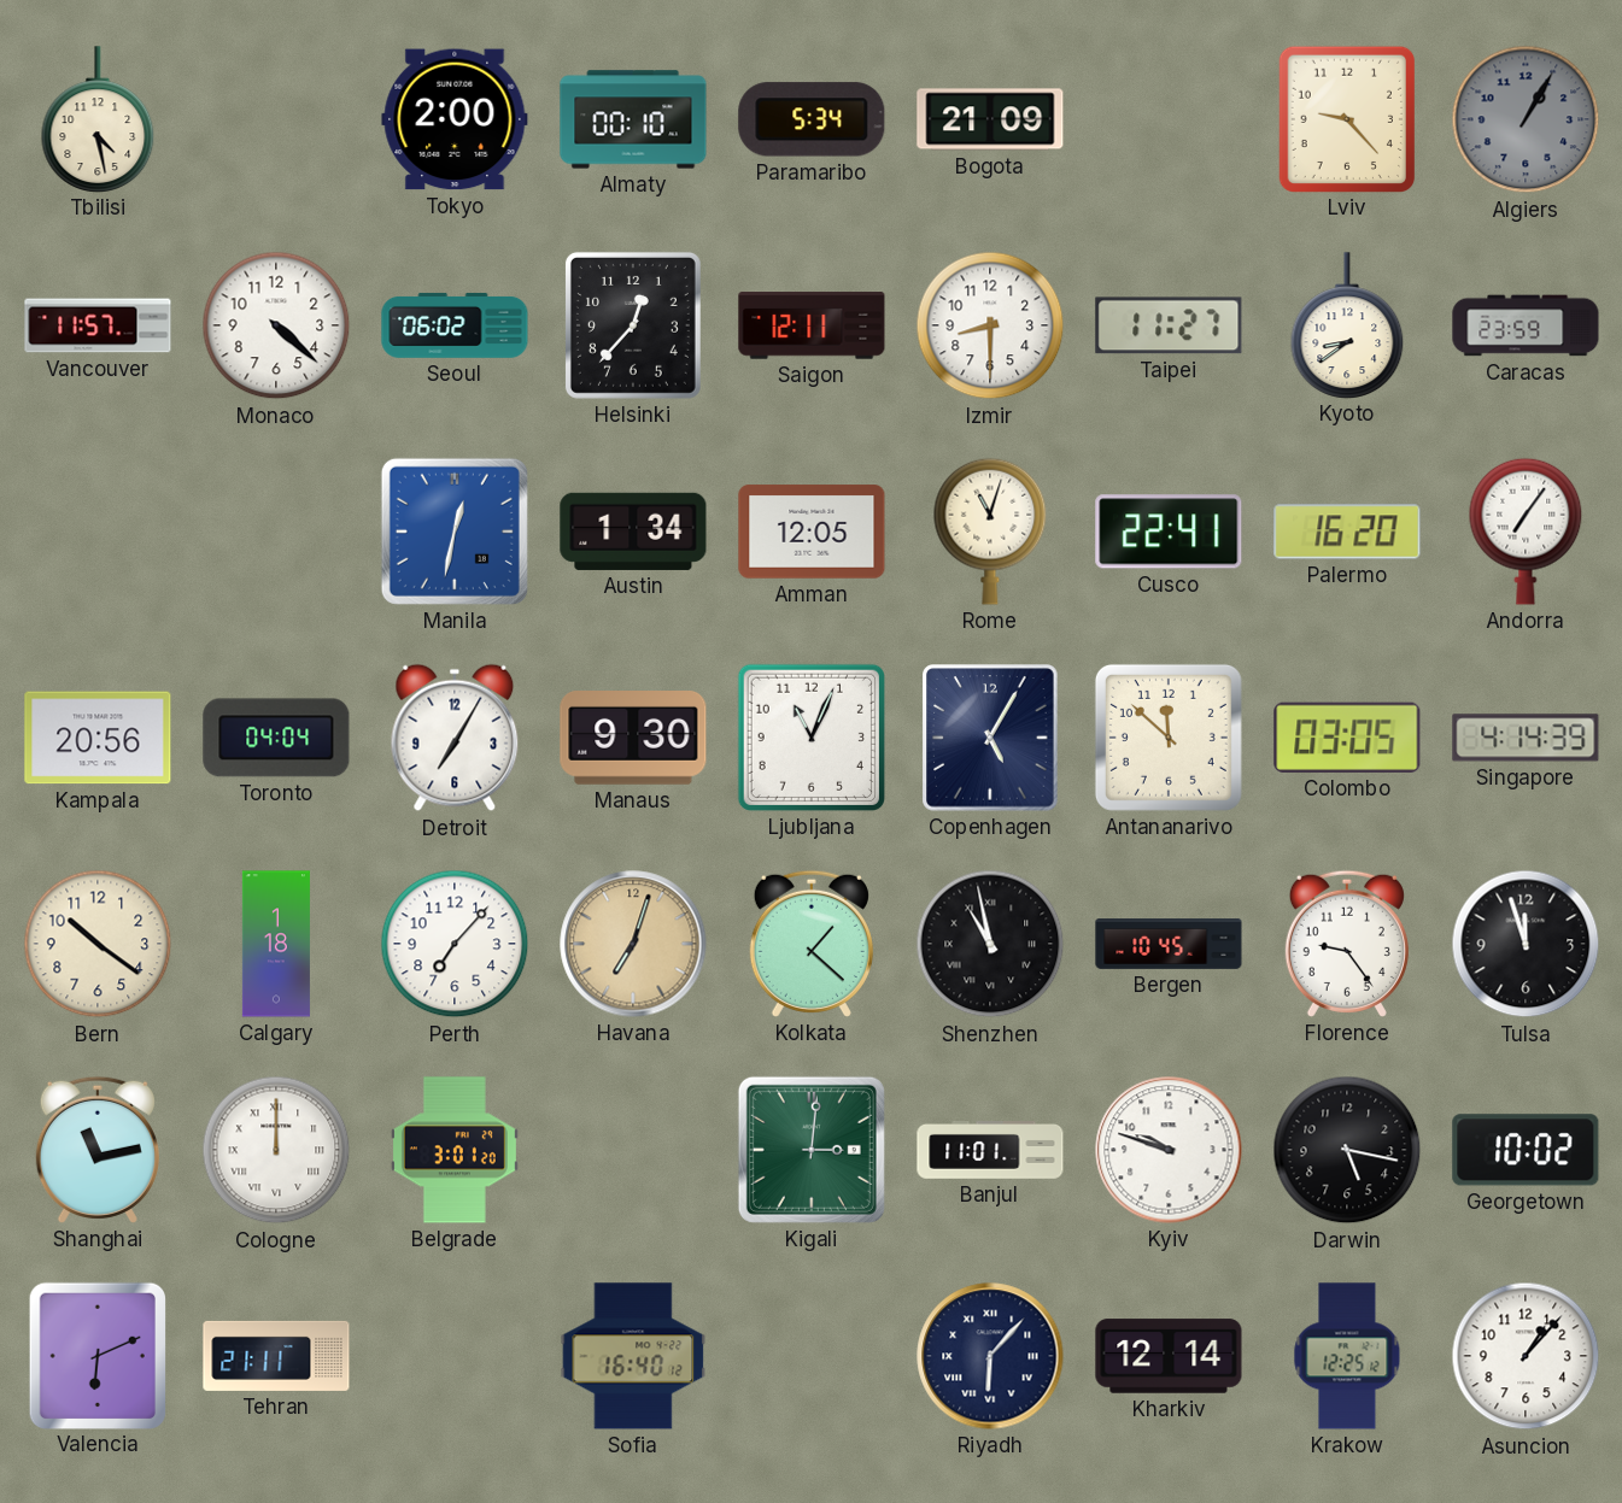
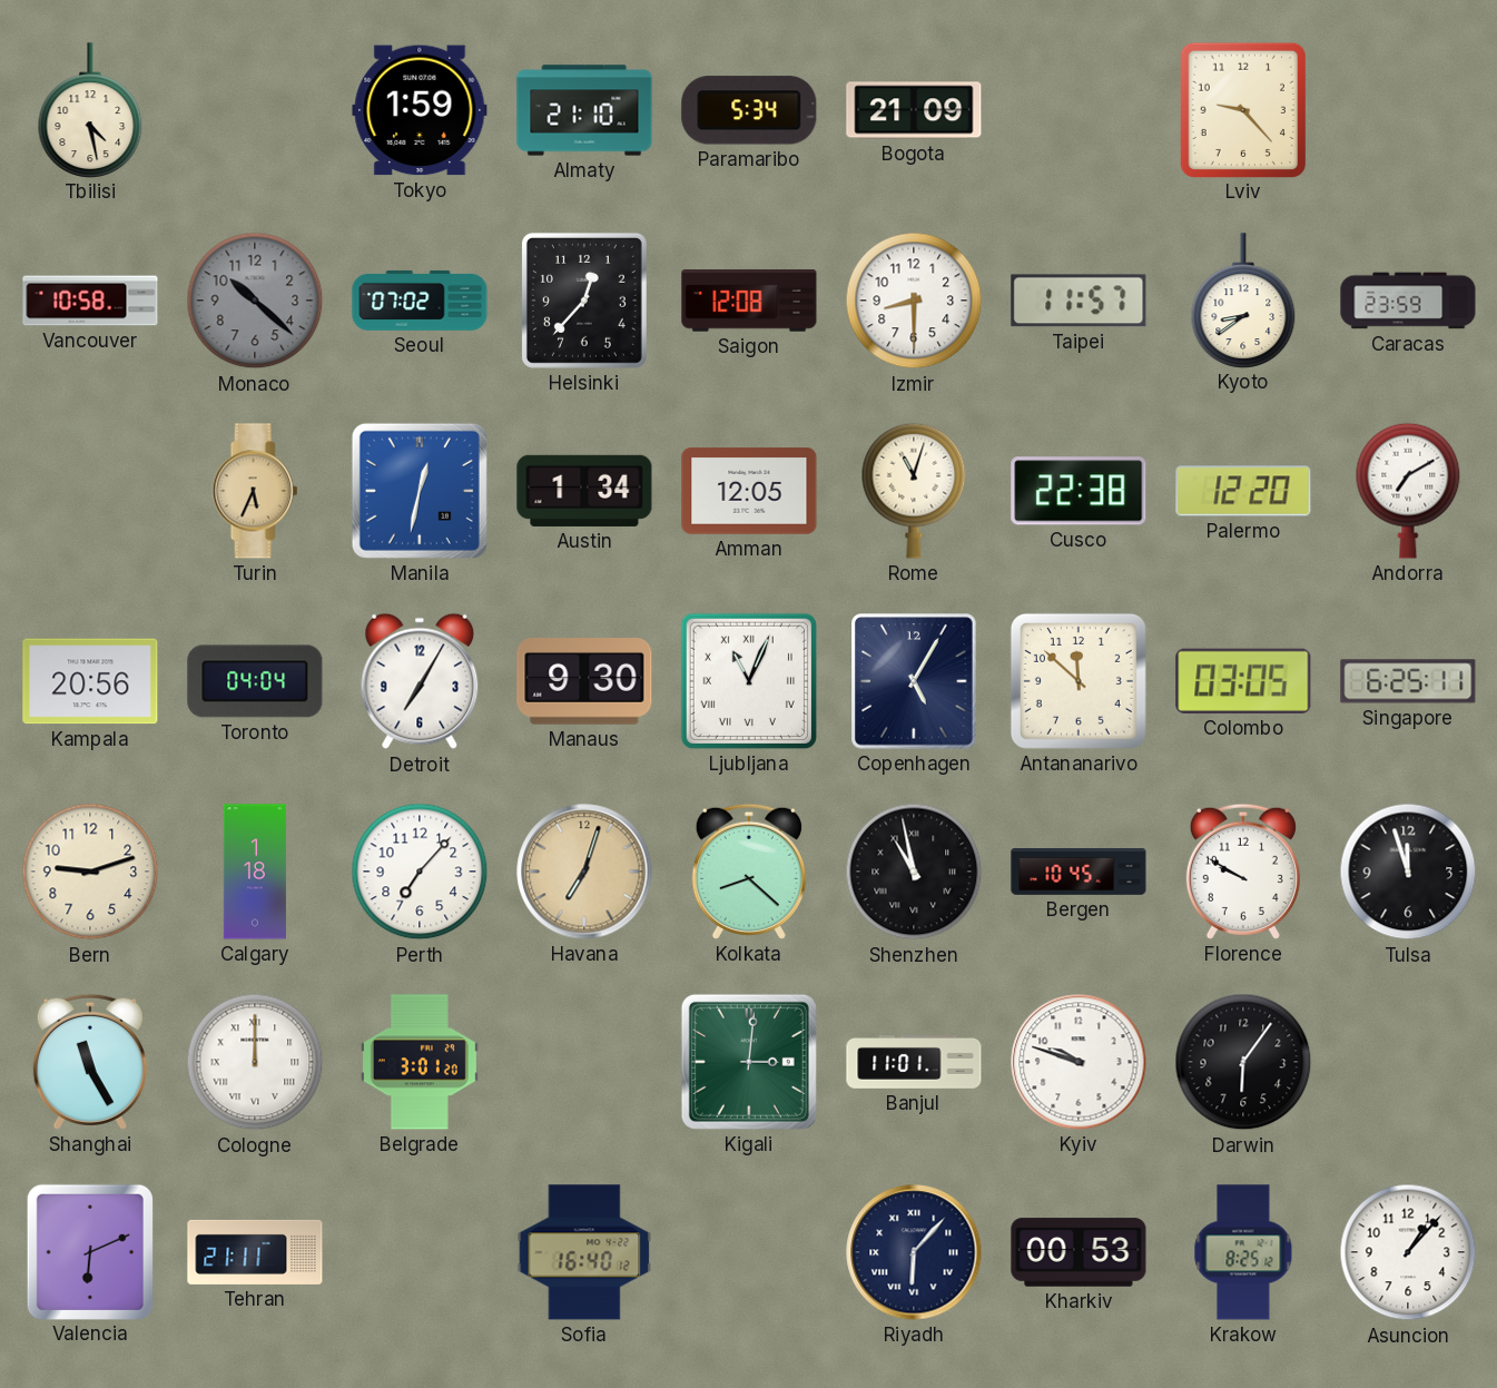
Tokyo: 2:00 -> 1:59 (420, 110)
Almaty: 00:10 -> 21:10 (584, 110)
Algiers: 1:05 -> none (1526, 119)
Vancouver: 11:57 -> 10:58 (90, 301)
Monaco: 4:22 -> 10:22 (255, 301)
Monaco dial: white -> grey (255, 301)
Seoul: 06:02 -> 07:02 (420, 301)
Saigon: 12:11 -> 12:08 (749, 301)
Taipei: 11:27 -> 11:57 (1079, 301)
Turin: none -> 5:34 (255, 491)
Cusco: 22:41 -> 22:38 (1079, 491)
Palermo: 16:20 -> 12:20 (1243, 491)
Andorra: 7:06 -> 7:10 (1408, 491)
Ljubljana numerals: Arabic -> Roman (749, 681)
Singapore: 4:14 -> 6:25 (1408, 681)
Bern: 10:21 -> 9:12 (90, 872)
Kolkata: 1:22 -> 8:22 (749, 872)
Florence: 9:24 -> 9:50 (1243, 872)
Shanghai: 11:13 -> 11:25 (90, 1062)
Darwin: 5:17 -> 6:06 (1243, 1062)
Georgetown: 10:02 -> none (1526, 1150)
Kharkiv: 12:14 -> 00:53 (1079, 1252)
Krakow: 12:25 -> 8:25 (1243, 1252)
